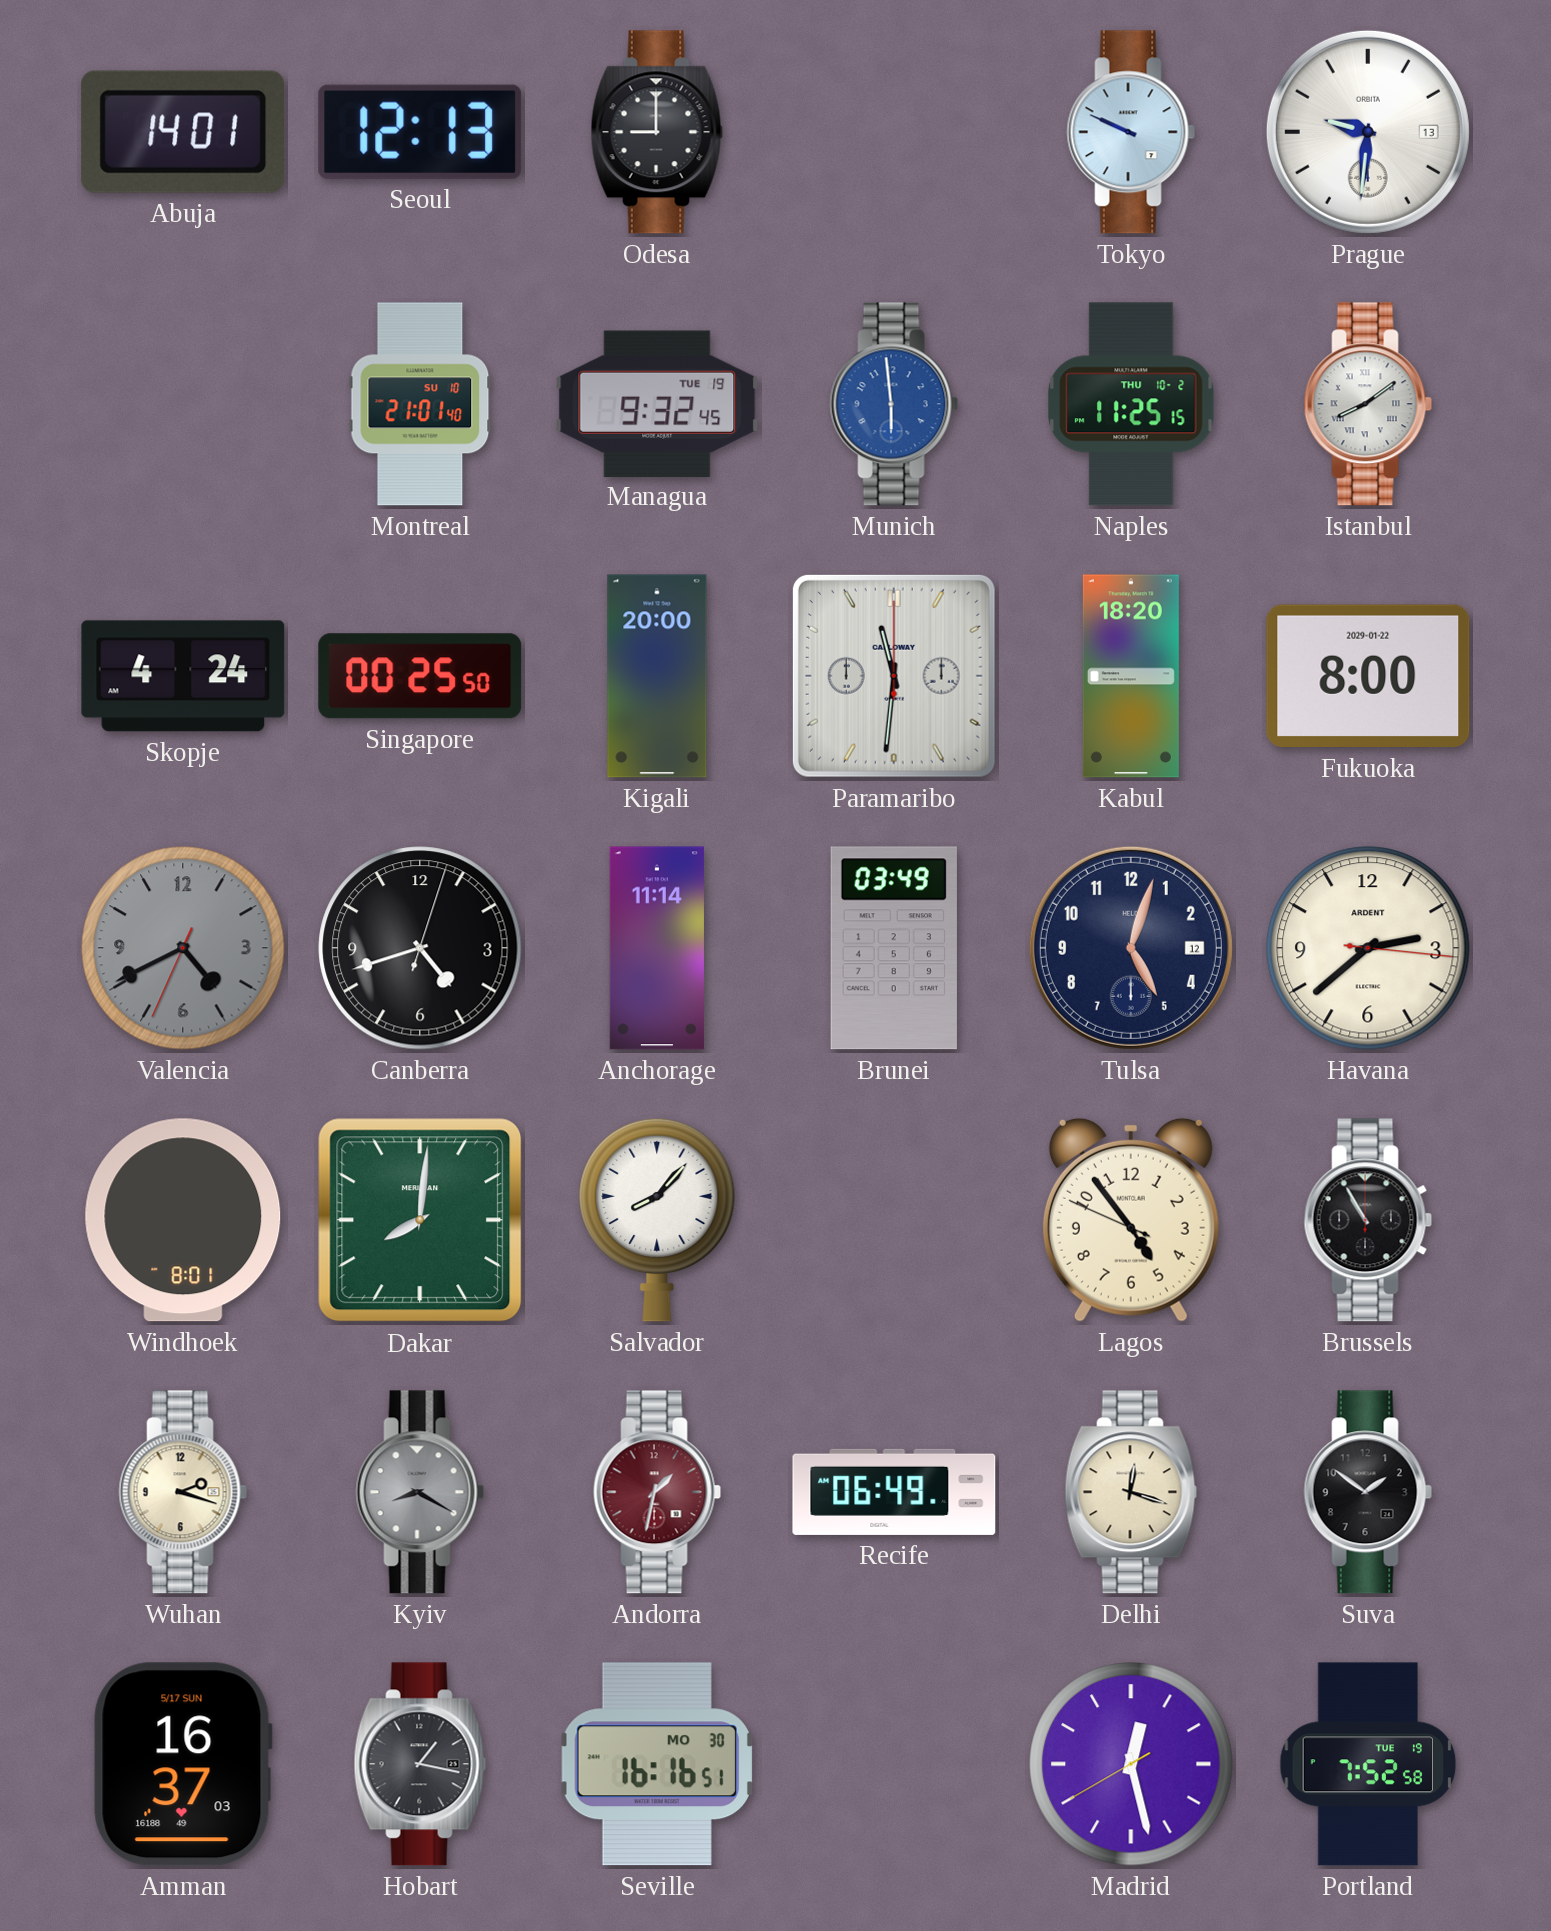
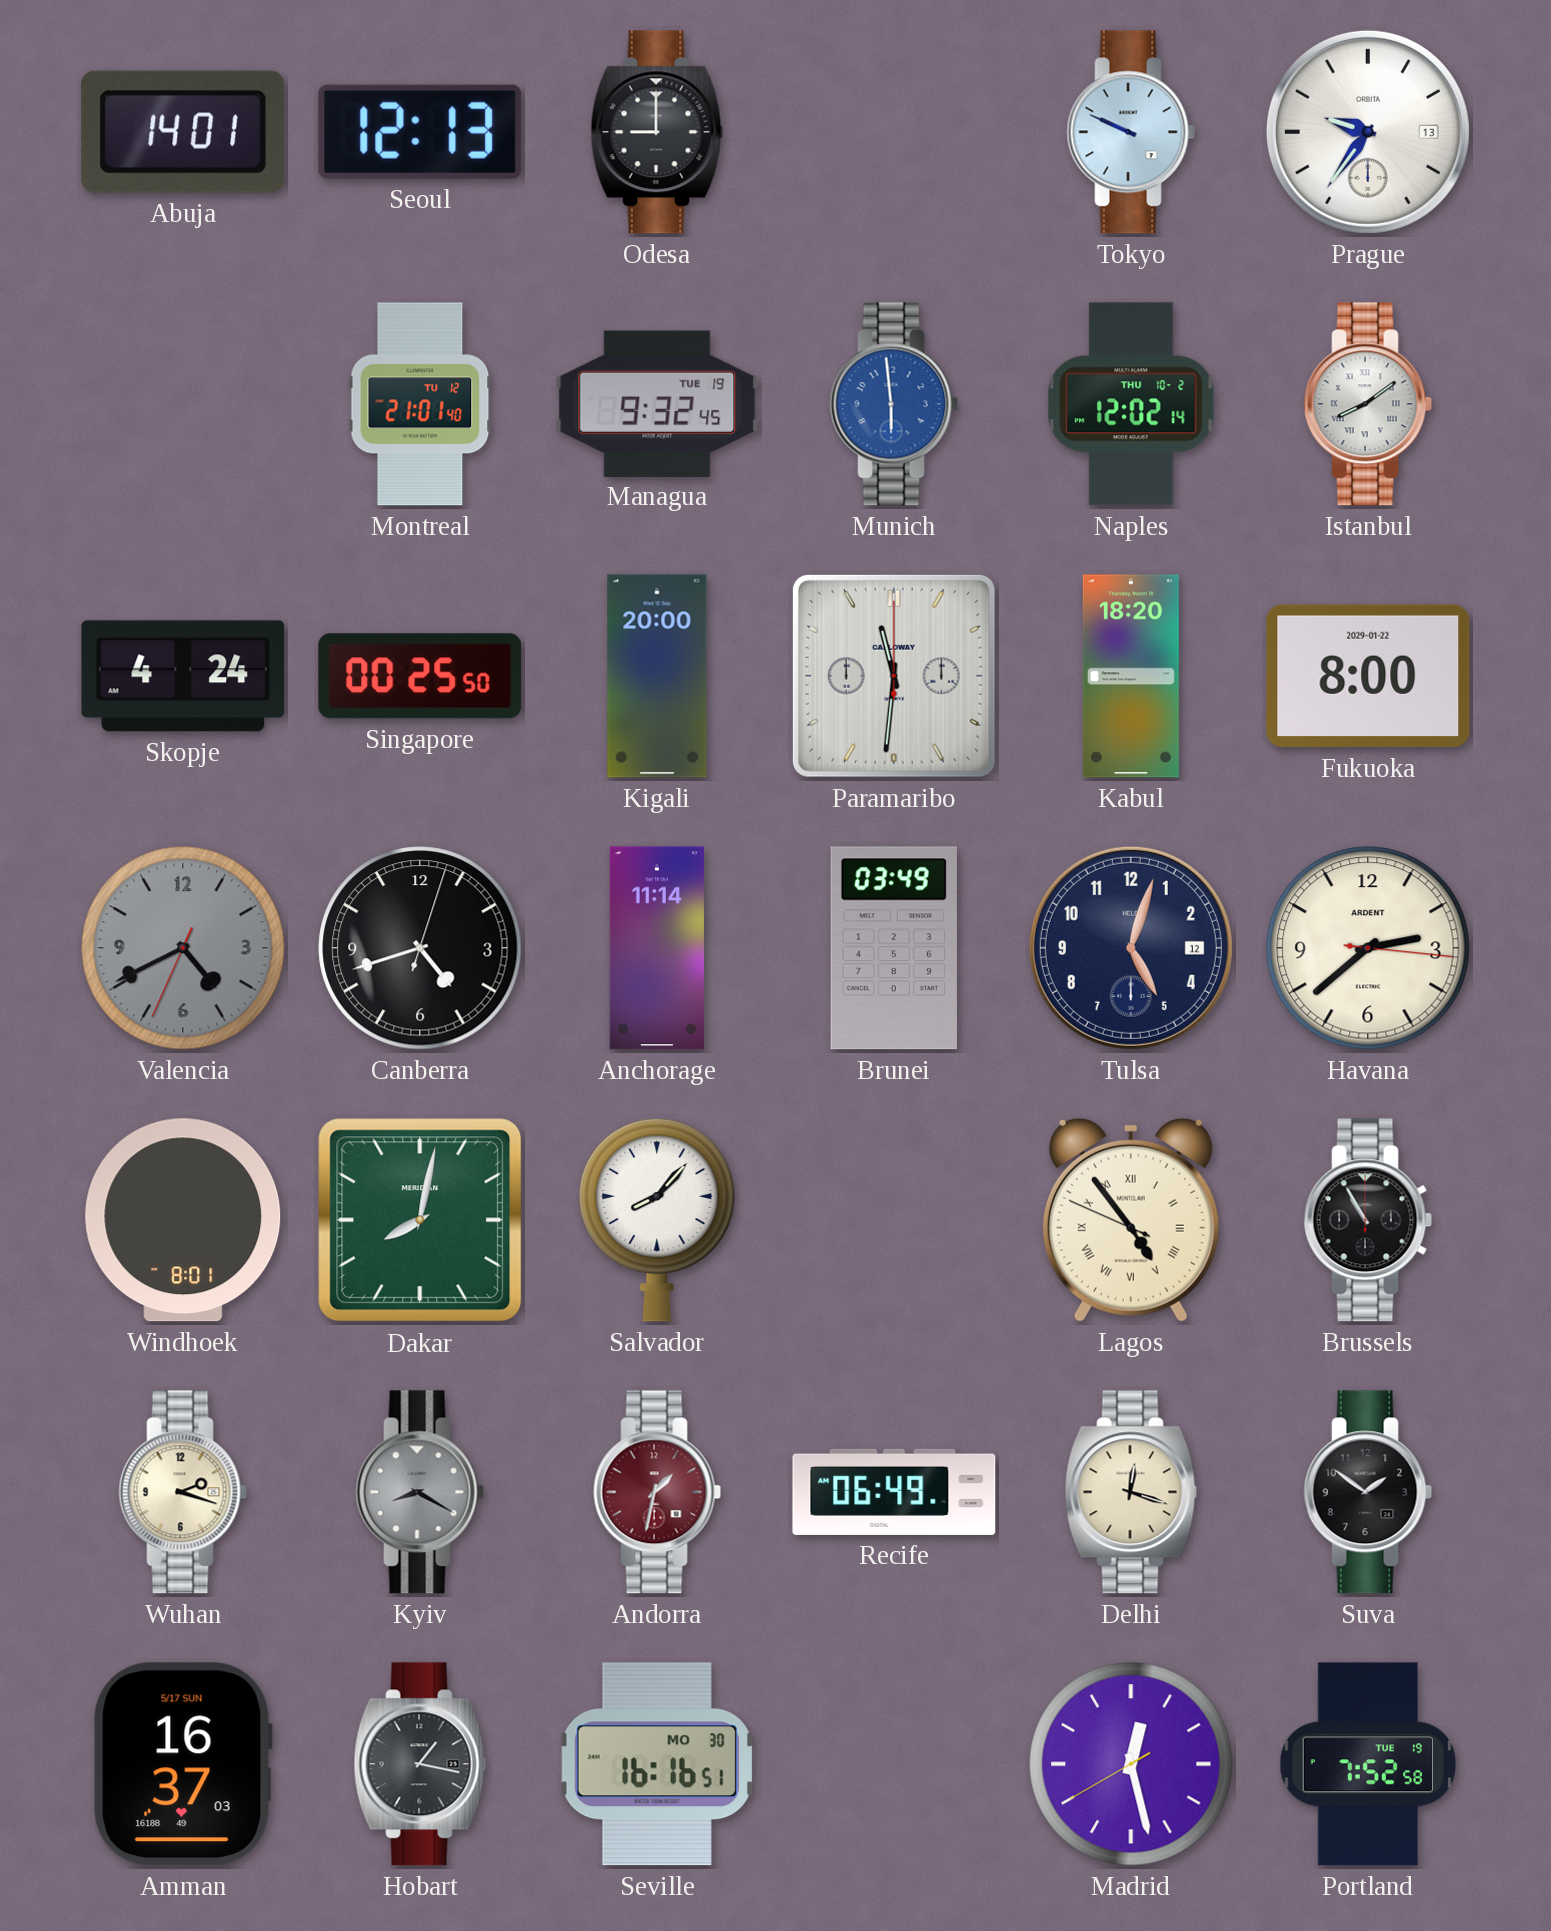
Prague: 9:31 -> 9:36 (1368, 132)
Montreal date: SU 10 -> TU 12 (420, 404)
Naples: 11:25 -> 12:02 (1131, 404)
Dakar: 8:01 -> 8:02 (420, 1220)
Lagos numerals: Arabic -> Roman (1131, 1220)
